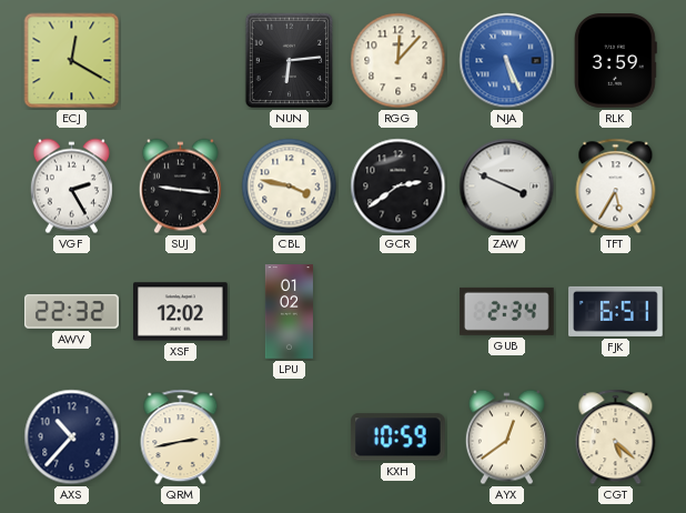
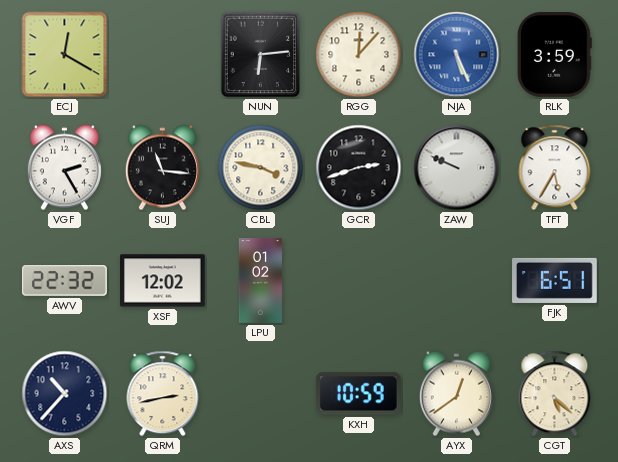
SUJ: 9:16 -> 11:16 (162, 168)
GCR: 2:39 -> 2:42 (359, 168)
ZAW: 3:49 -> 9:49 (457, 168)
GUB: 2:34 -> none (507, 311)
